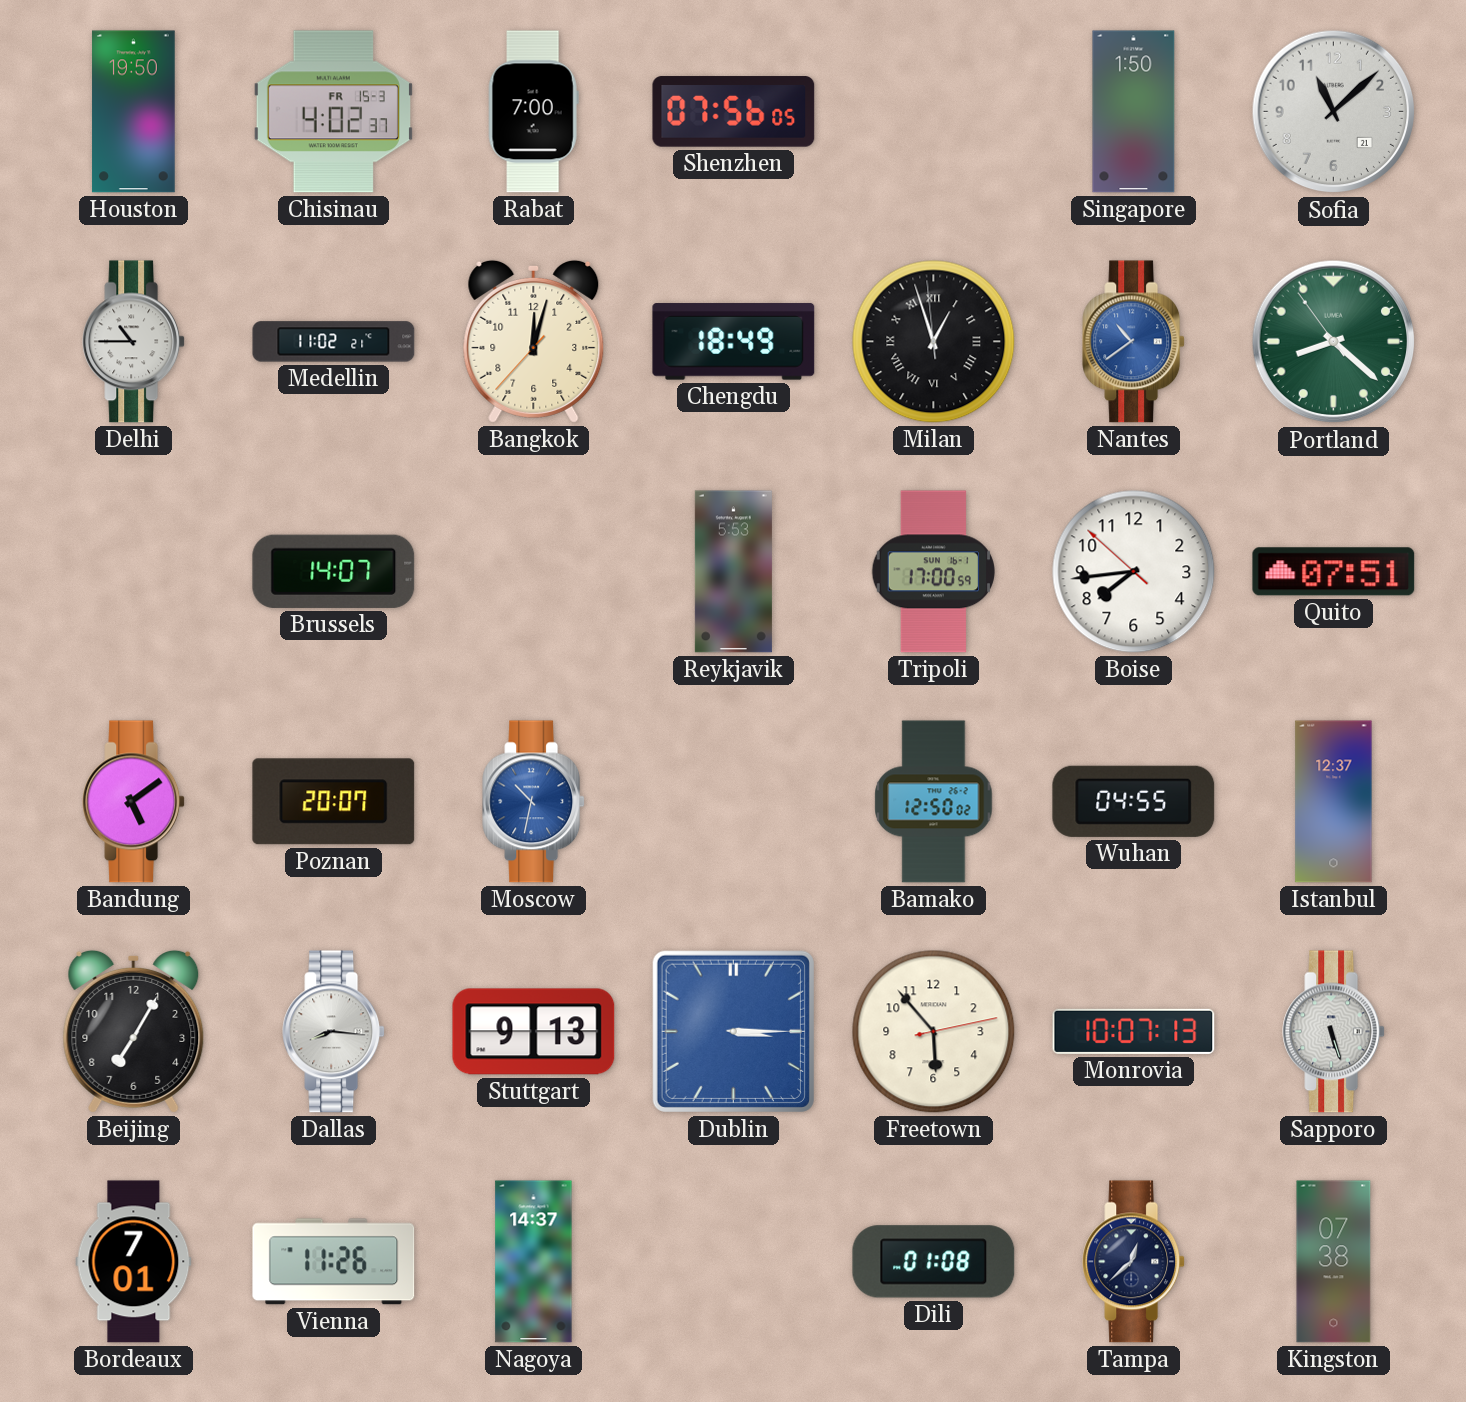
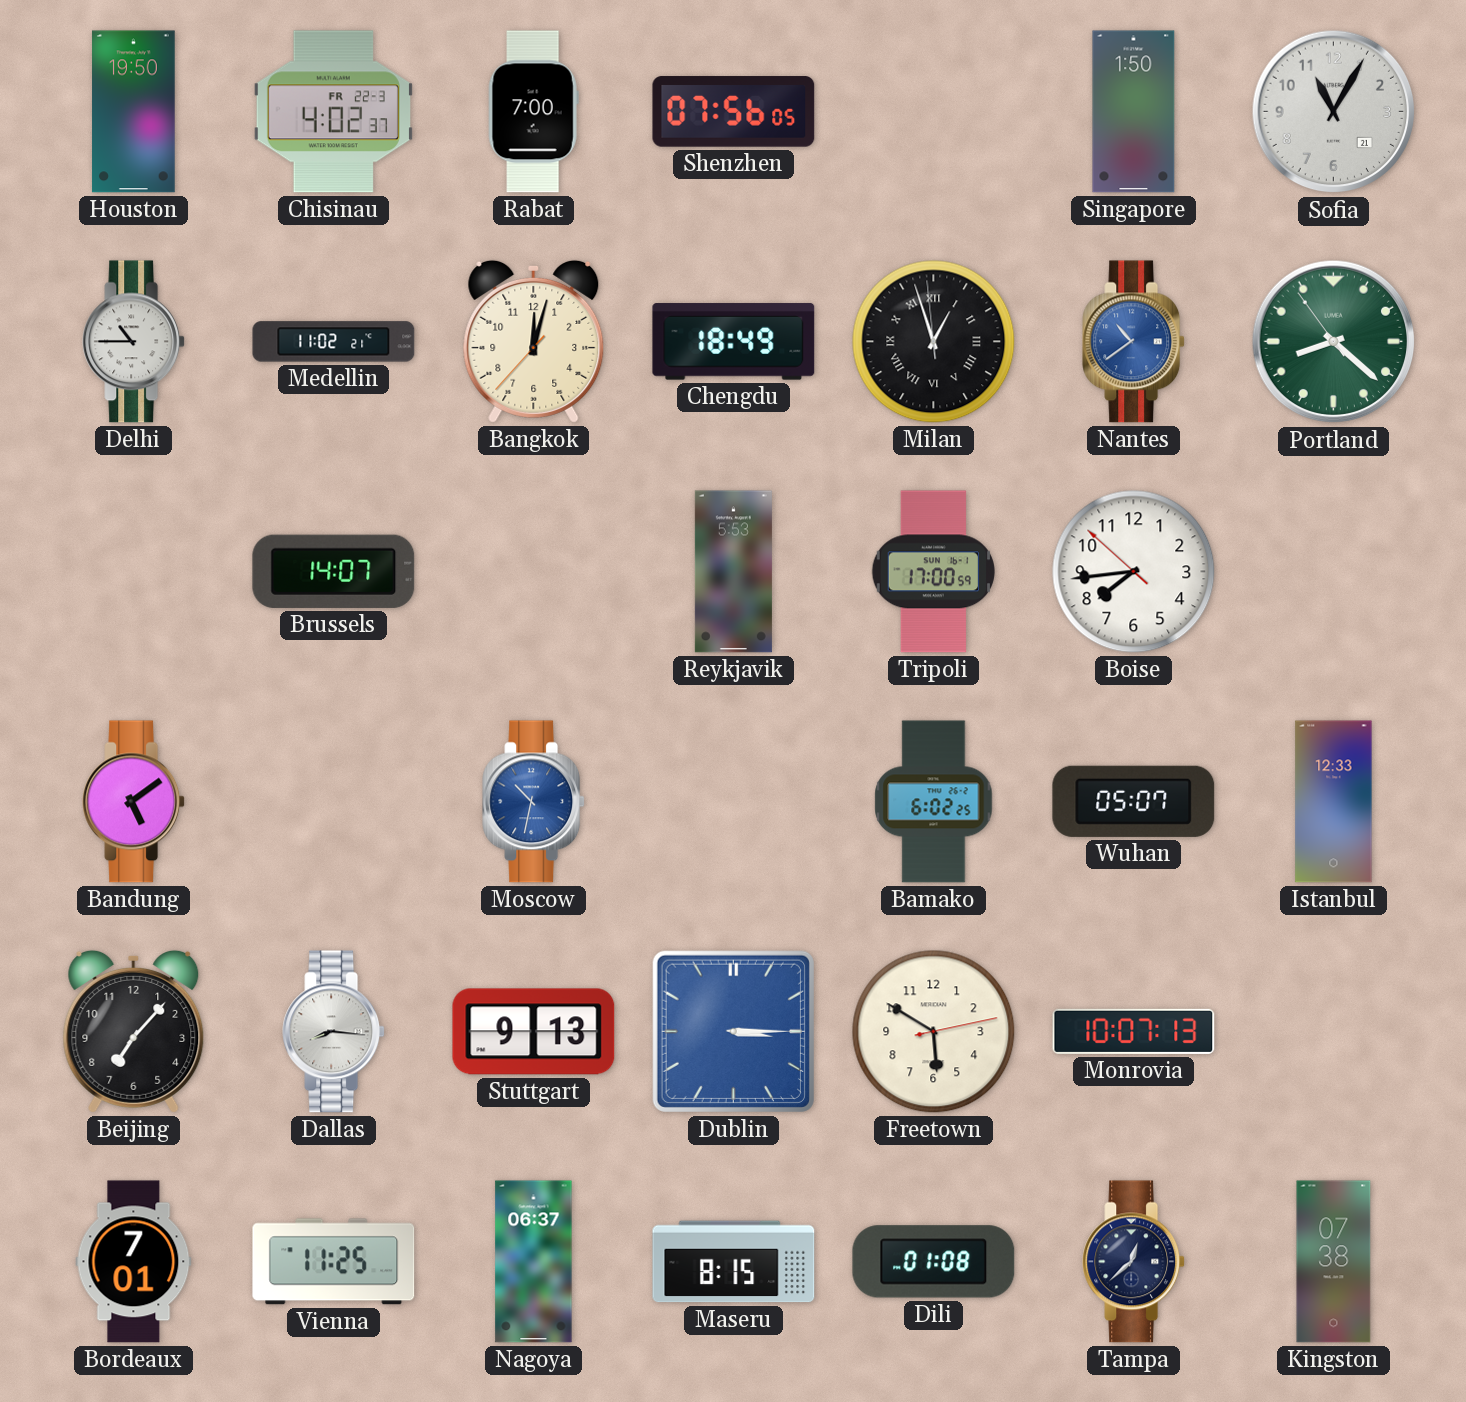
Chisinau date: FR 15-3 -> FR 22-3 (333, 112)
Sofia: 11:08 -> 11:05 (1334, 112)
Quito: 07:51 -> none (1334, 572)
Poznan: 20:07 -> none (334, 802)
Bamako: 12:50 -> 6:02 (934, 802)
Wuhan: 04:55 -> 05:07 (1134, 801)
Istanbul: 12:37 -> 12:33 (1334, 802)
Beijing: 7:05 -> 7:07 (134, 1031)
Freetown: 5:53 -> 5:50 (934, 1032)
Sapporo: 5:27 -> none (1334, 1032)
Vienna: 11:26 -> 11:25 (334, 1262)
Nagoya: 14:37 -> 06:37 (534, 1262)
Maseru: none -> 8:15 (734, 1262)
